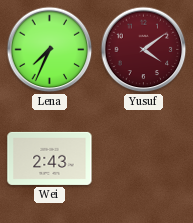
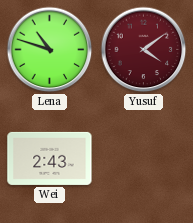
Lena: 7:34 -> 10:48 (50, 50)
